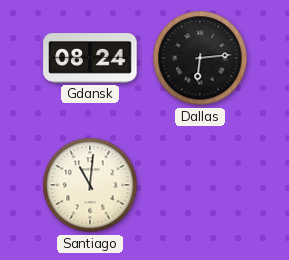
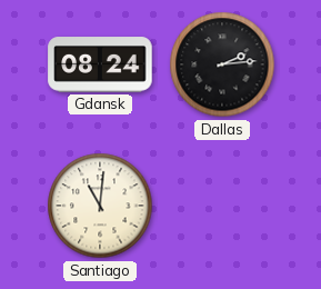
Dallas: 6:14 -> 2:14 (222, 64)
